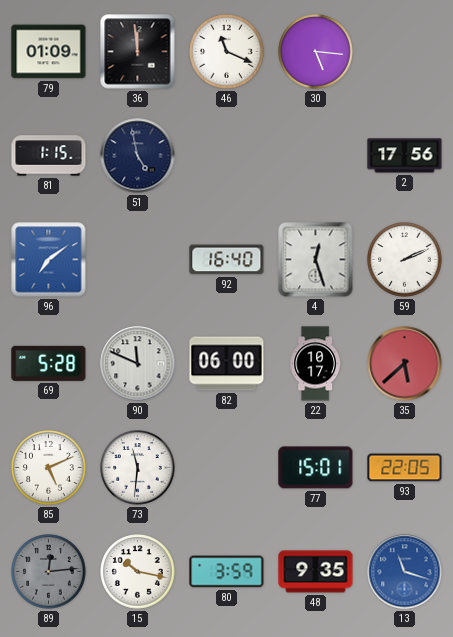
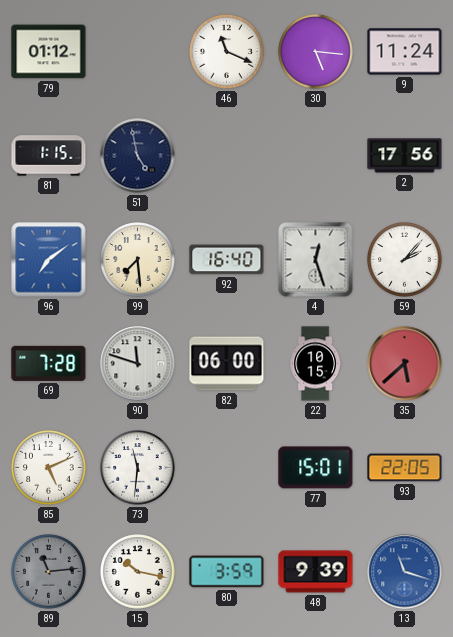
79: 01:09 -> 01:12 (49, 52)
36: 11:59 -> none (138, 52)
9: none -> 11:24 (405, 52)
99: none -> 7:29 (138, 260)
59: 2:11 -> 2:07 (405, 260)
69: 5:28 -> 7:28 (49, 363)
90: 11:49 -> 11:48 (138, 364)
22: 10:17 -> 10:15 (315, 364)
89: 12:14 -> 11:14 (49, 572)
48: 9:35 -> 9:39 (316, 572)
